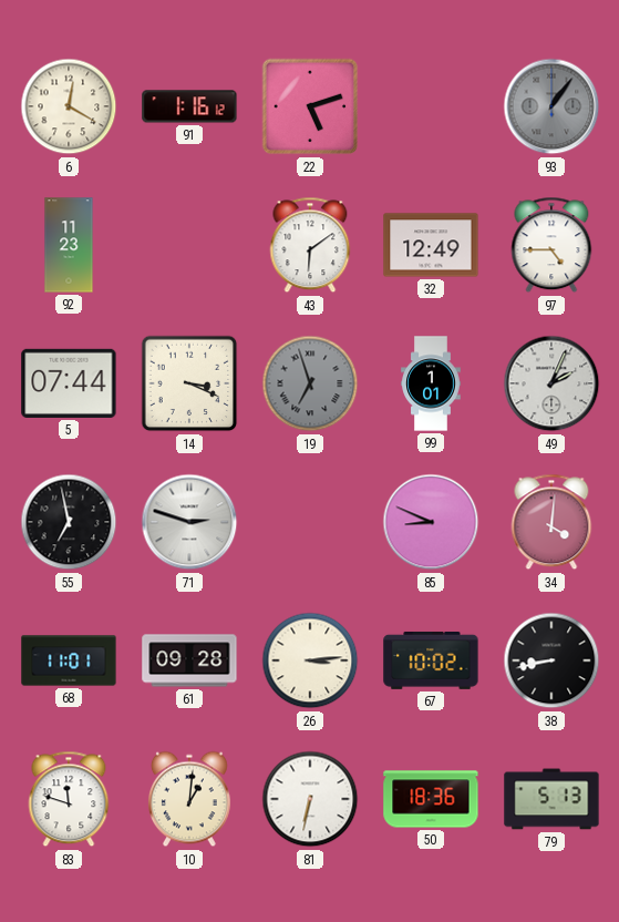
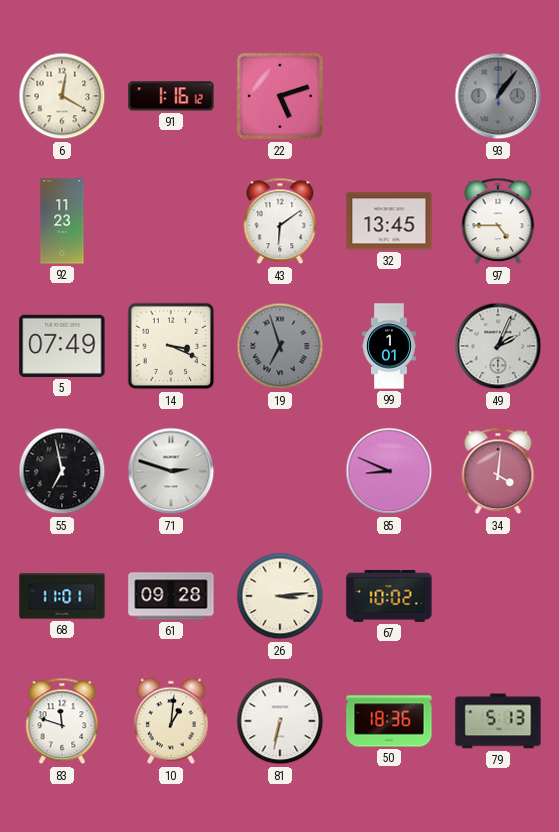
32: 12:49 -> 13:45 (389, 221)
5: 07:44 -> 07:49 (62, 346)
38: 8:43 -> none (551, 660)
